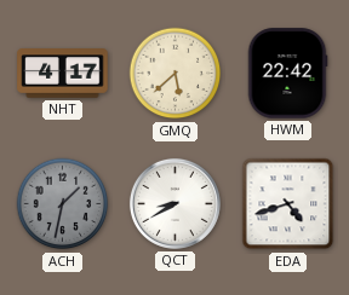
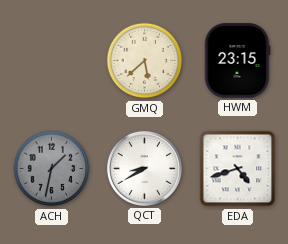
NHT: 4:17 -> none (63, 74)
HWM: 22:42 -> 23:15 (237, 61)
